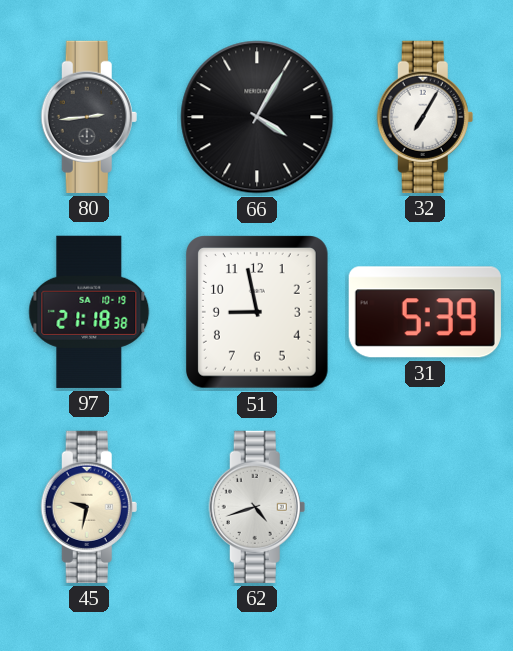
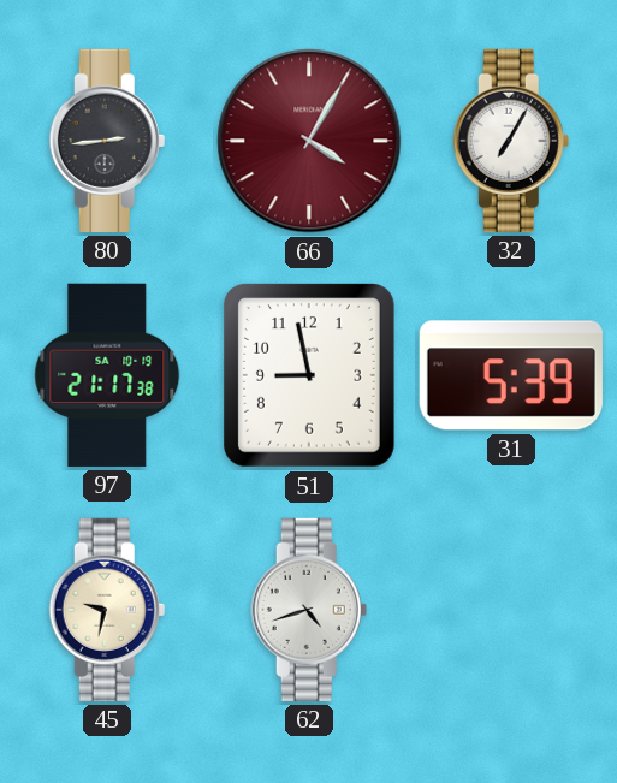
66 dial: black -> burgundy (309, 141)
97: 21:18 -> 21:17 (107, 375)
